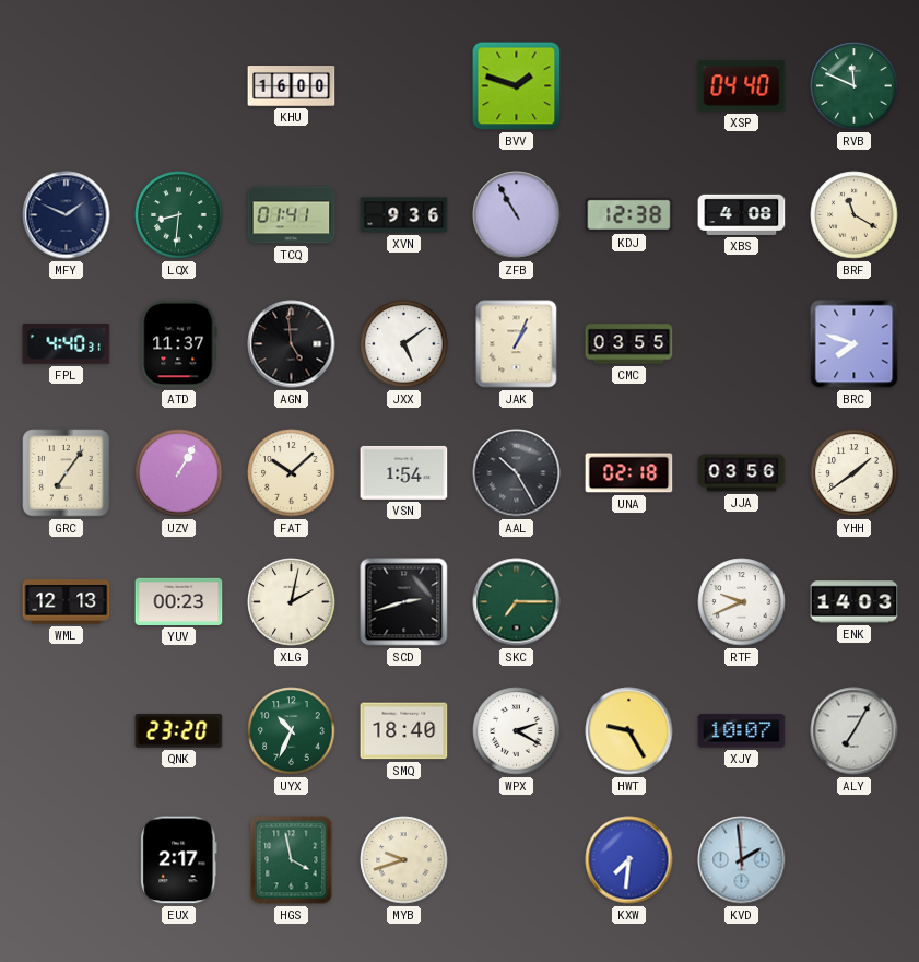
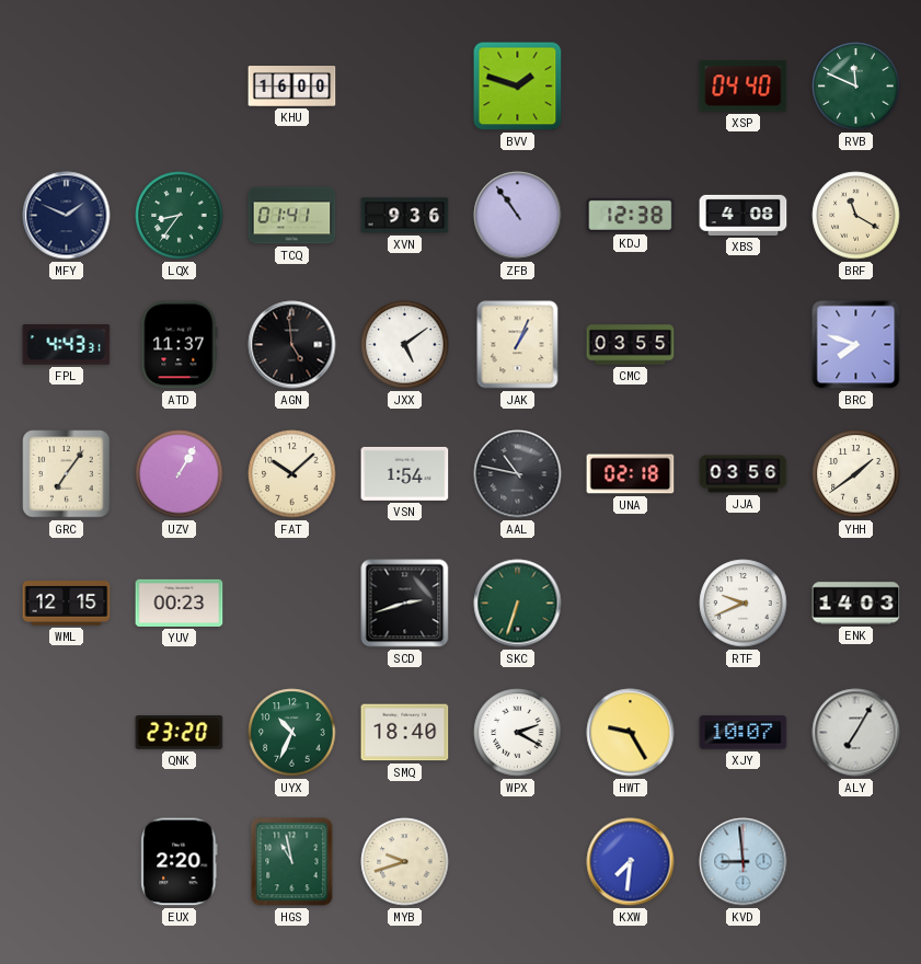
LQX: 8:31 -> 8:36 (180, 216)
ZFB: 10:55 -> 10:54 (518, 216)
FPL: 4:40 -> 4:43 (67, 345)
AAL: 10:25 -> 10:47 (518, 474)
WML: 12:13 -> 12:15 (67, 604)
XLG: 2:02 -> none (292, 602)
SKC: 7:15 -> 6:33 (518, 604)
EUX: 2:17 -> 2:20 (180, 862)
HGS: 3:58 -> 10:58 (292, 862)
KVD: 1:59 -> 8:59 (744, 862)
